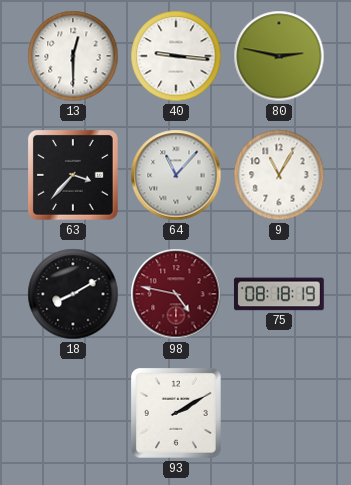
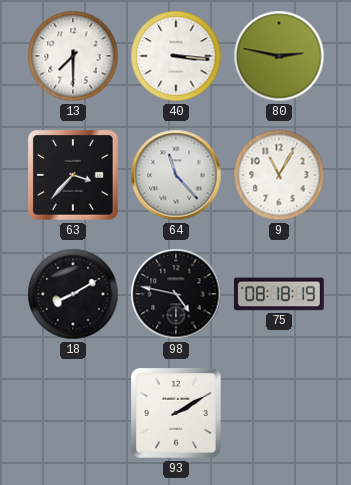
13: 12:30 -> 7:30 (73, 56)
40: 9:16 -> 3:16 (176, 56)
64: 11:07 -> 11:23 (176, 175)
98 dial: burgundy -> black (176, 294)
